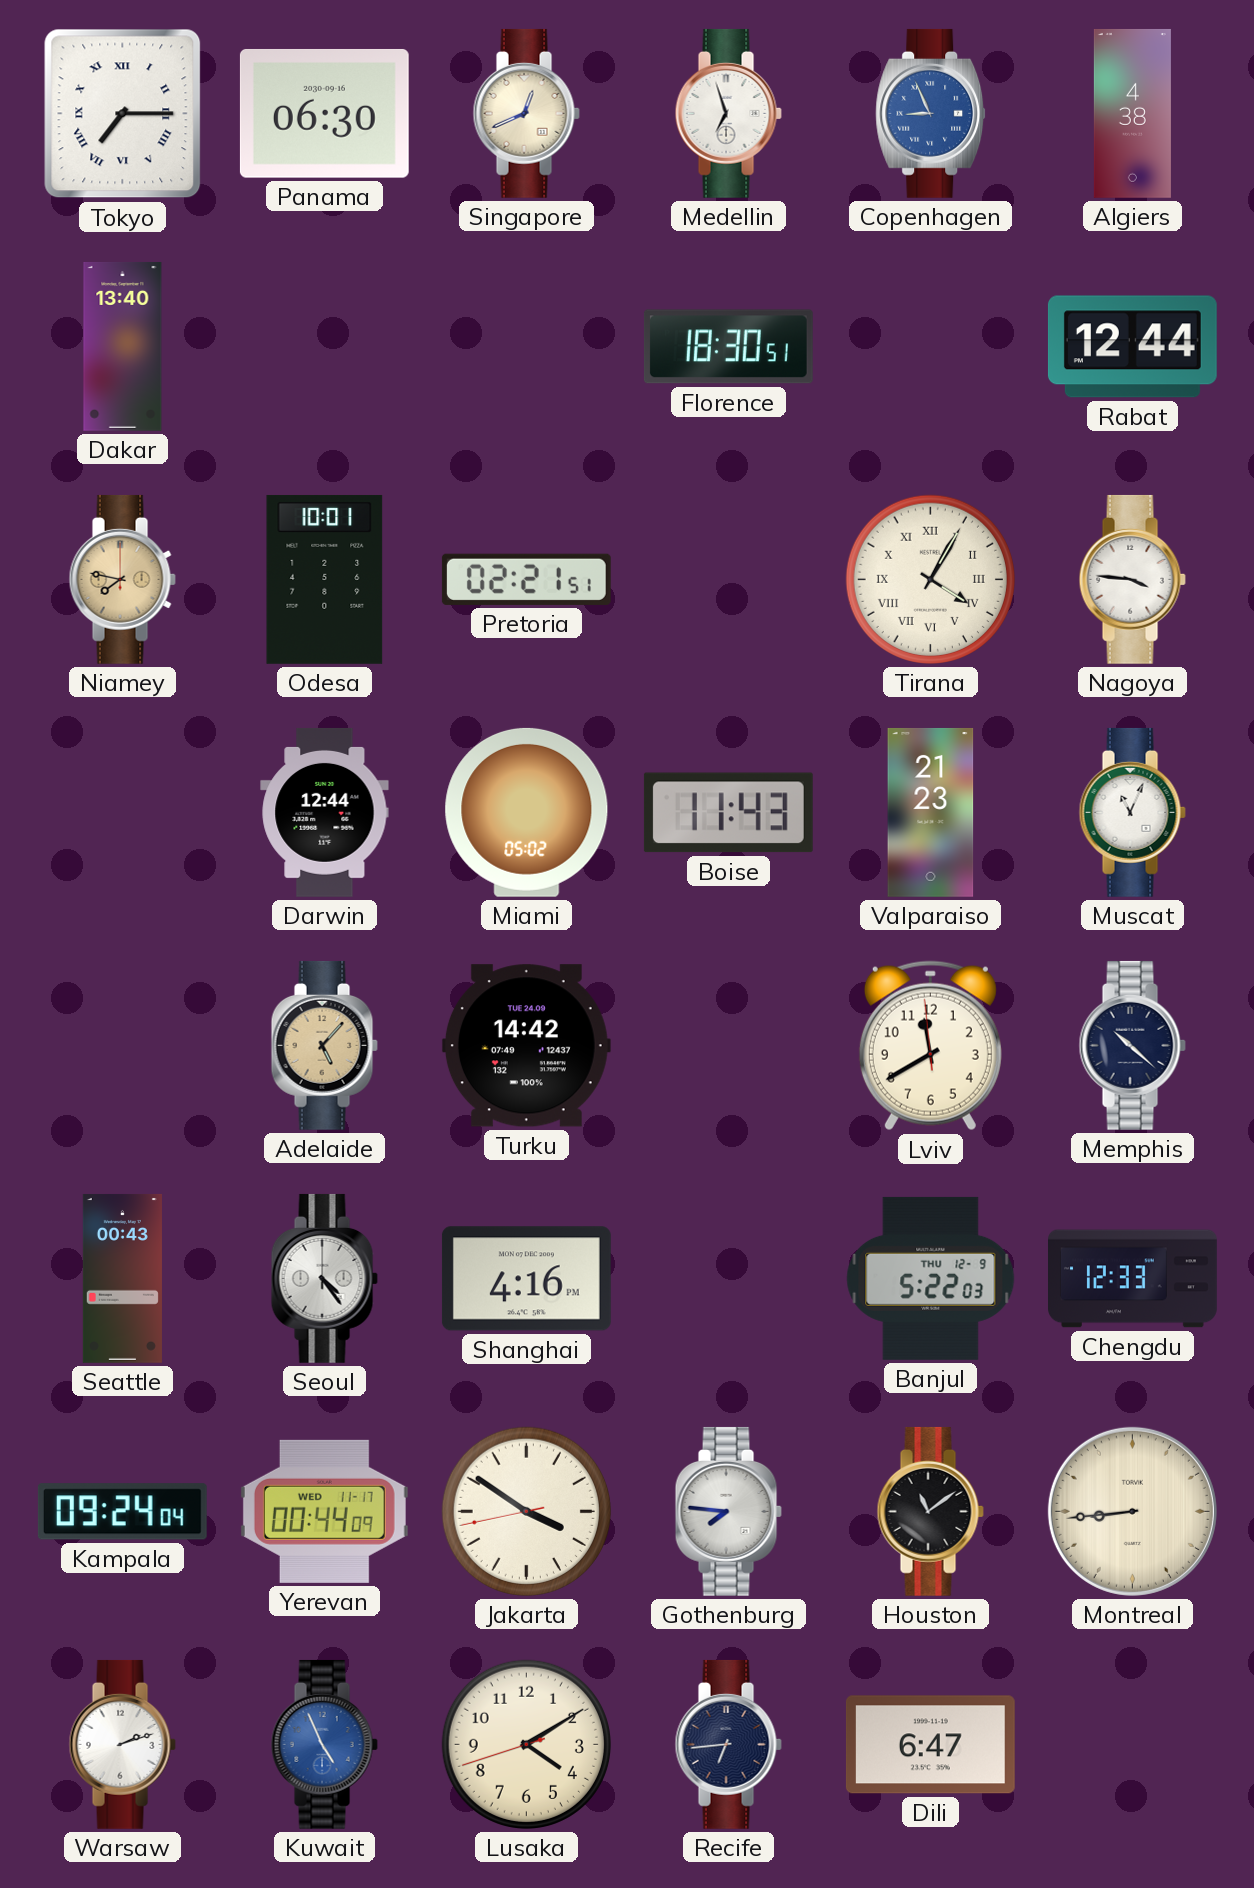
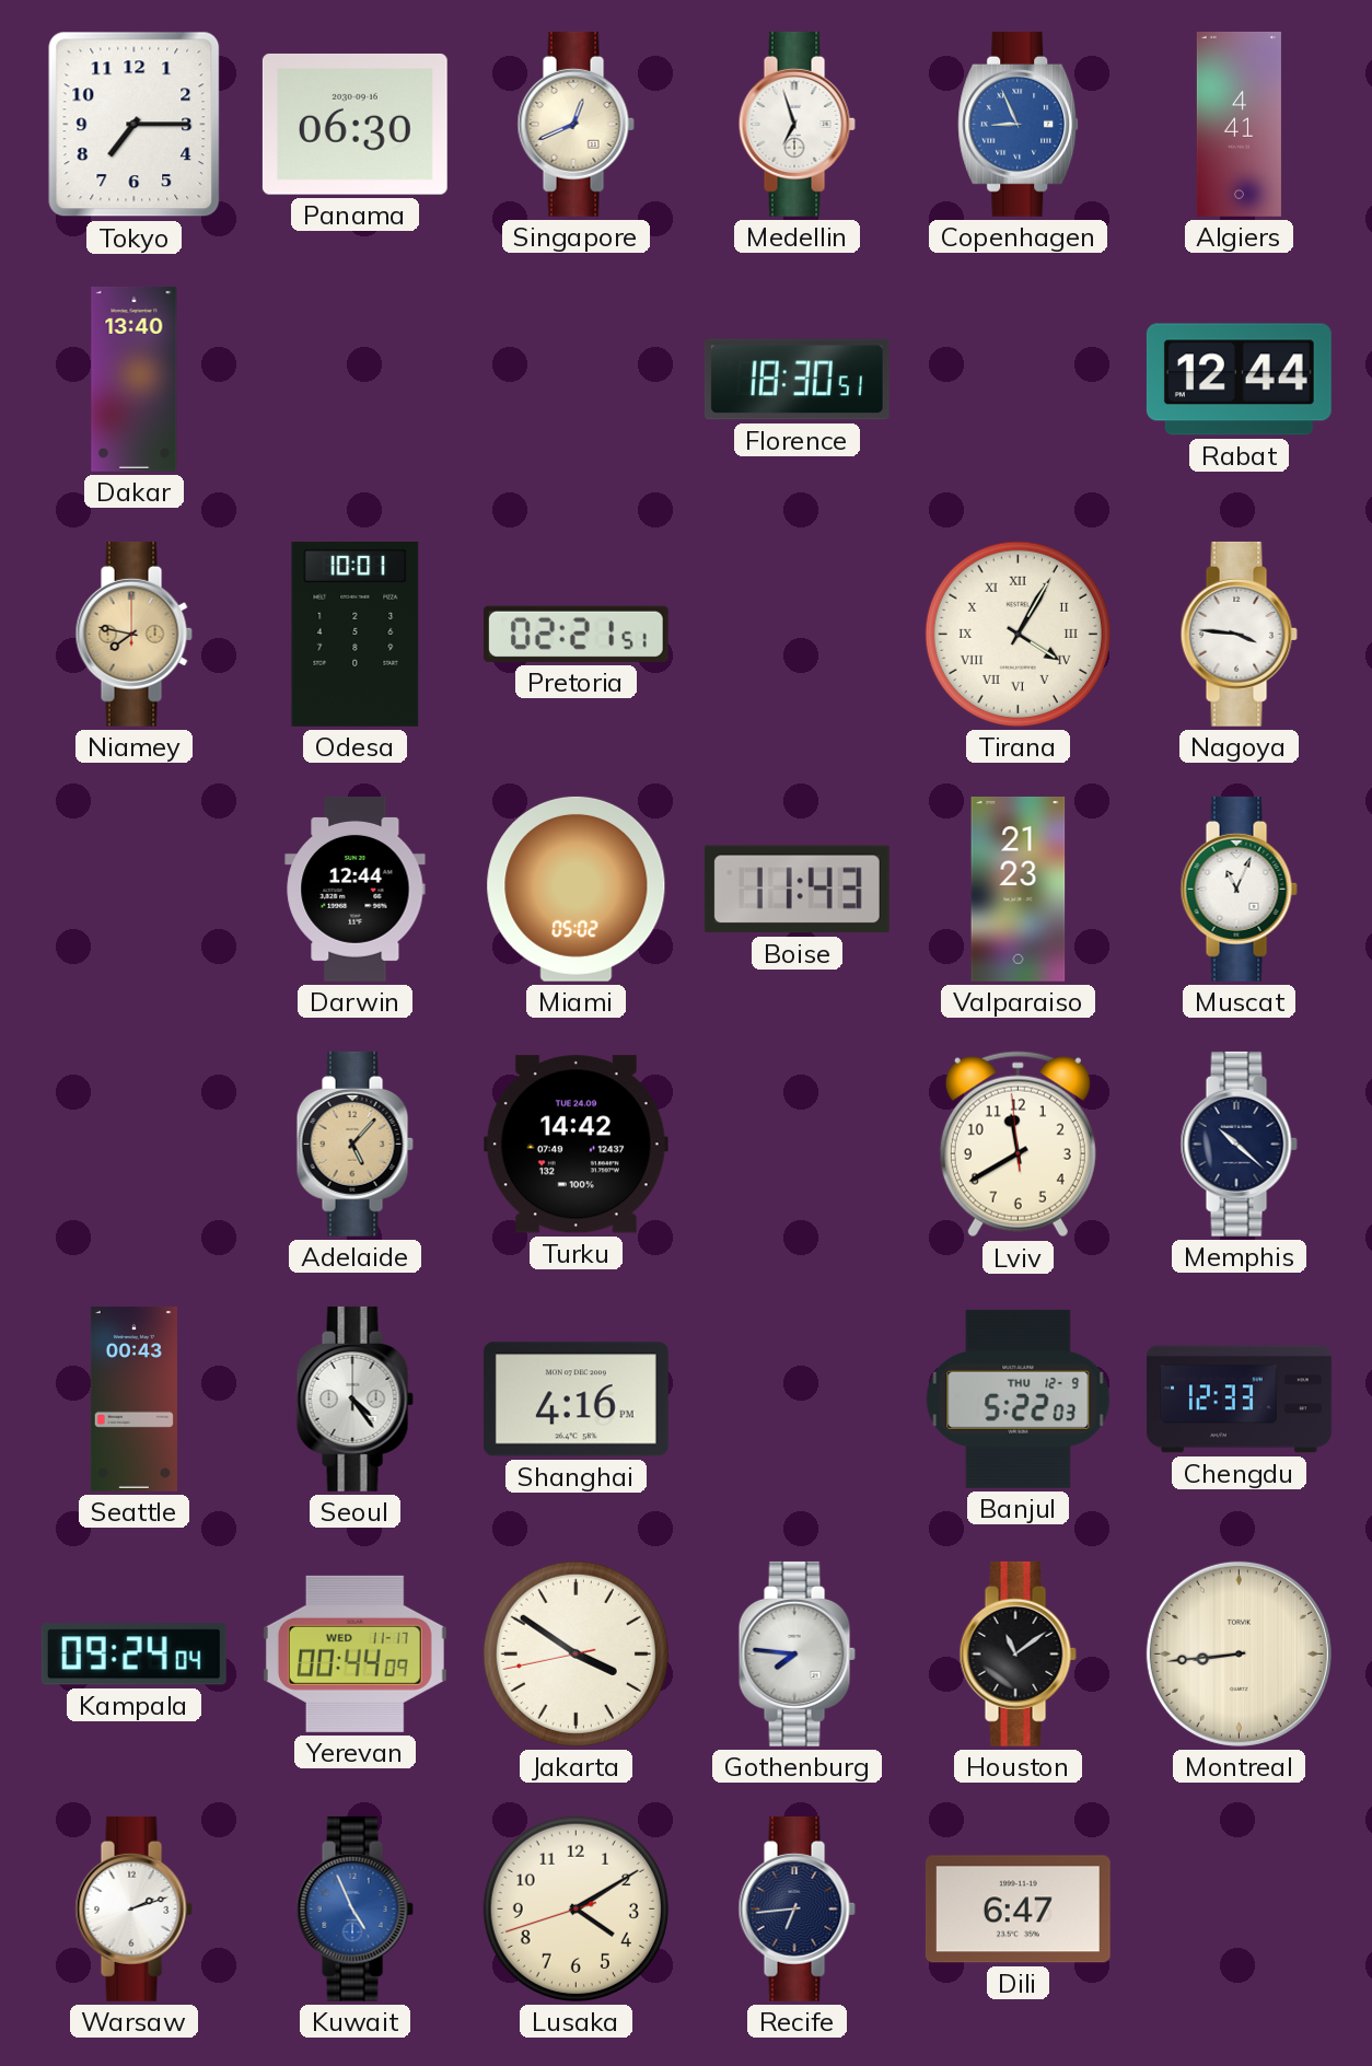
Tokyo numerals: Roman -> Arabic (135, 125)
Algiers: 4:38 -> 4:41 (1239, 124)
